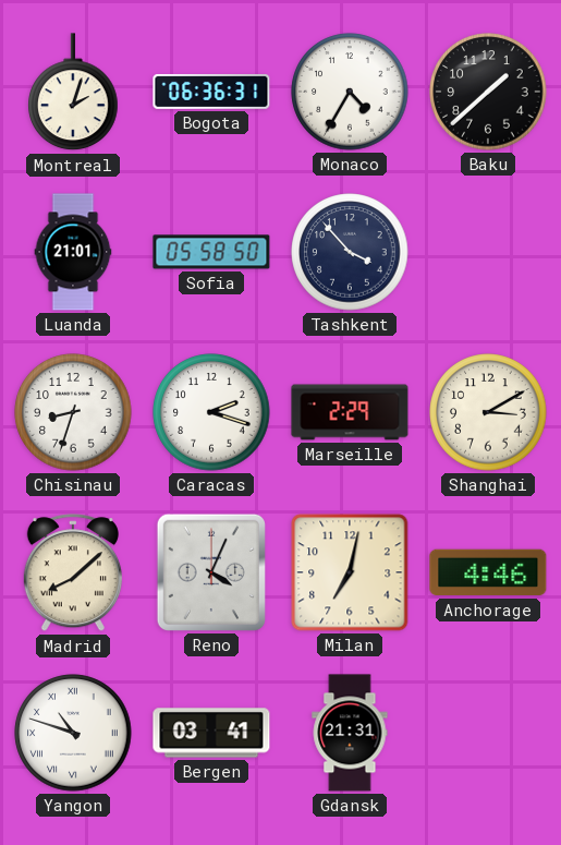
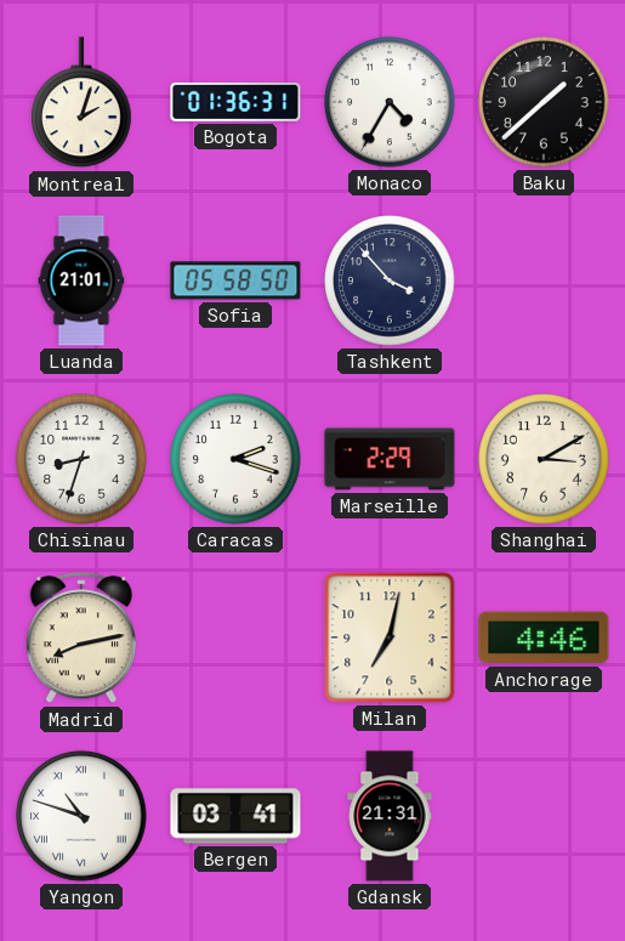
Bogota: 06:36 -> 01:36 (235, 102)
Madrid: 8:08 -> 8:13 (81, 639)
Reno: 4:04 -> none (211, 572)
